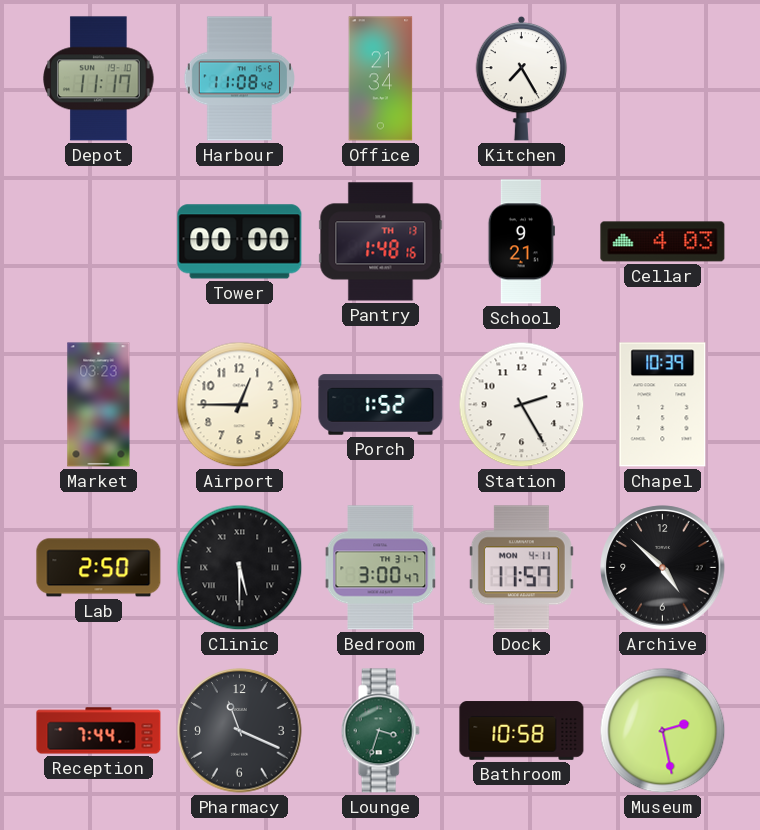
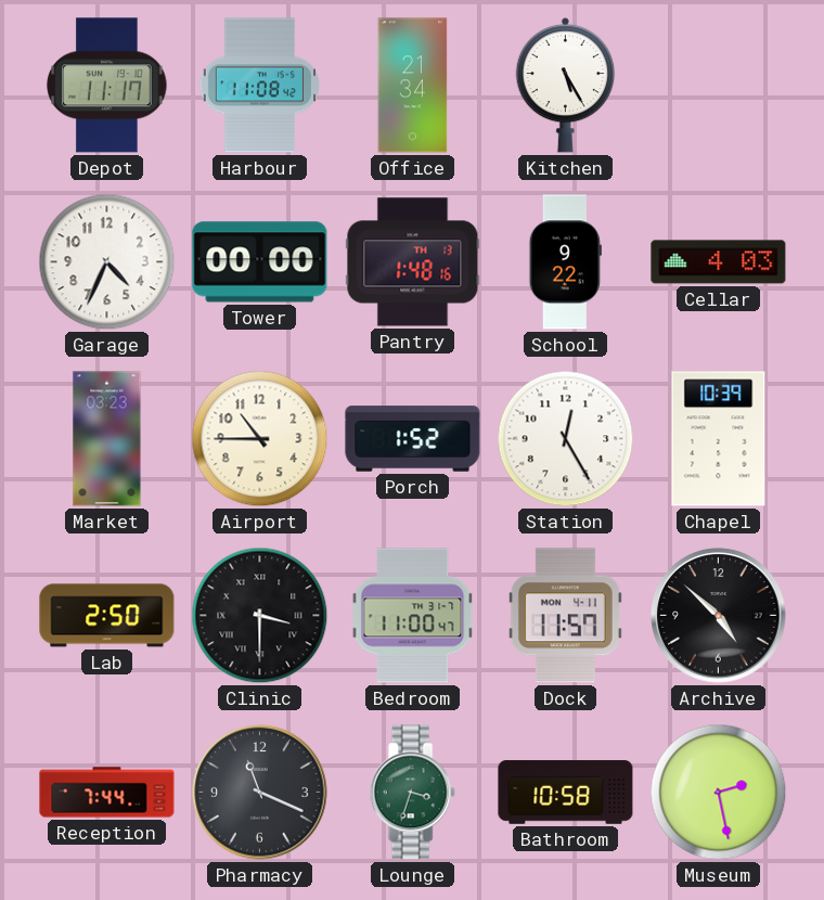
Kitchen: 7:25 -> 5:25 (566, 85)
Garage: none -> 4:34 (107, 262)
School: 9:21 -> 9:22 (565, 262)
Airport: 12:45 -> 10:45 (260, 439)
Station: 2:25 -> 12:25 (566, 439)
Clinic: 5:30 -> 3:30 (260, 616)
Bedroom: 3:00 -> 11:00 (413, 616)
